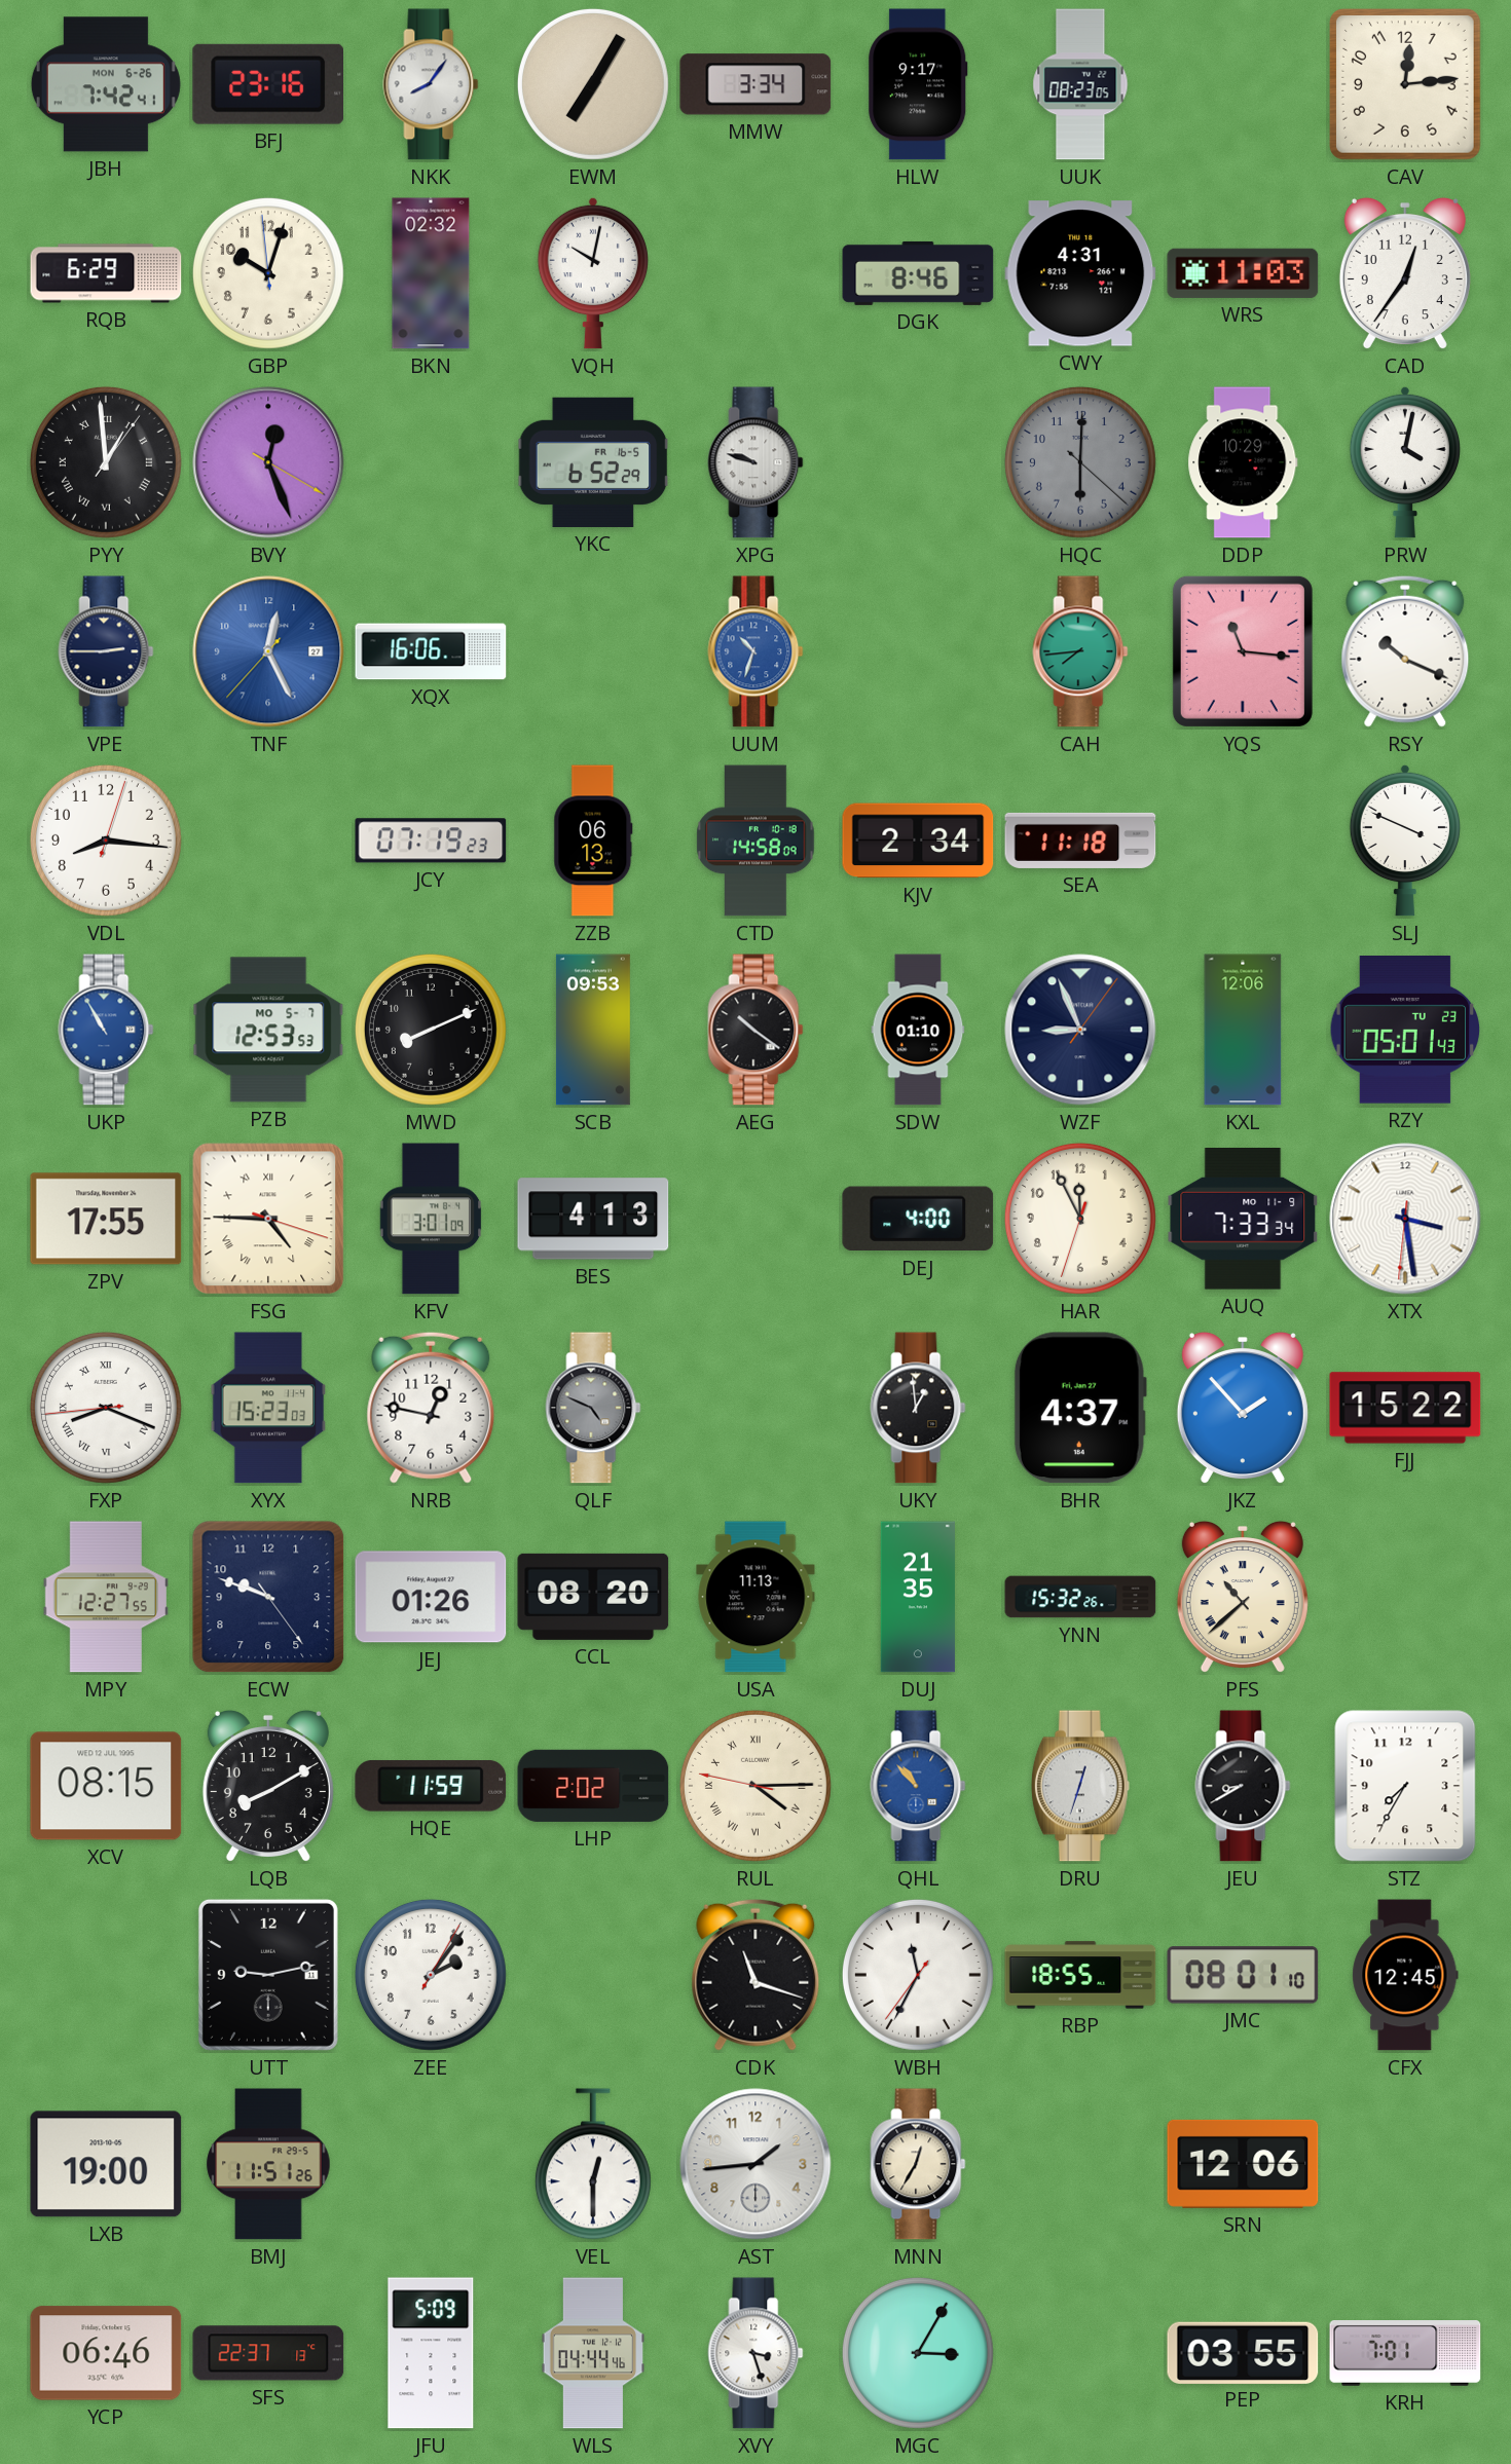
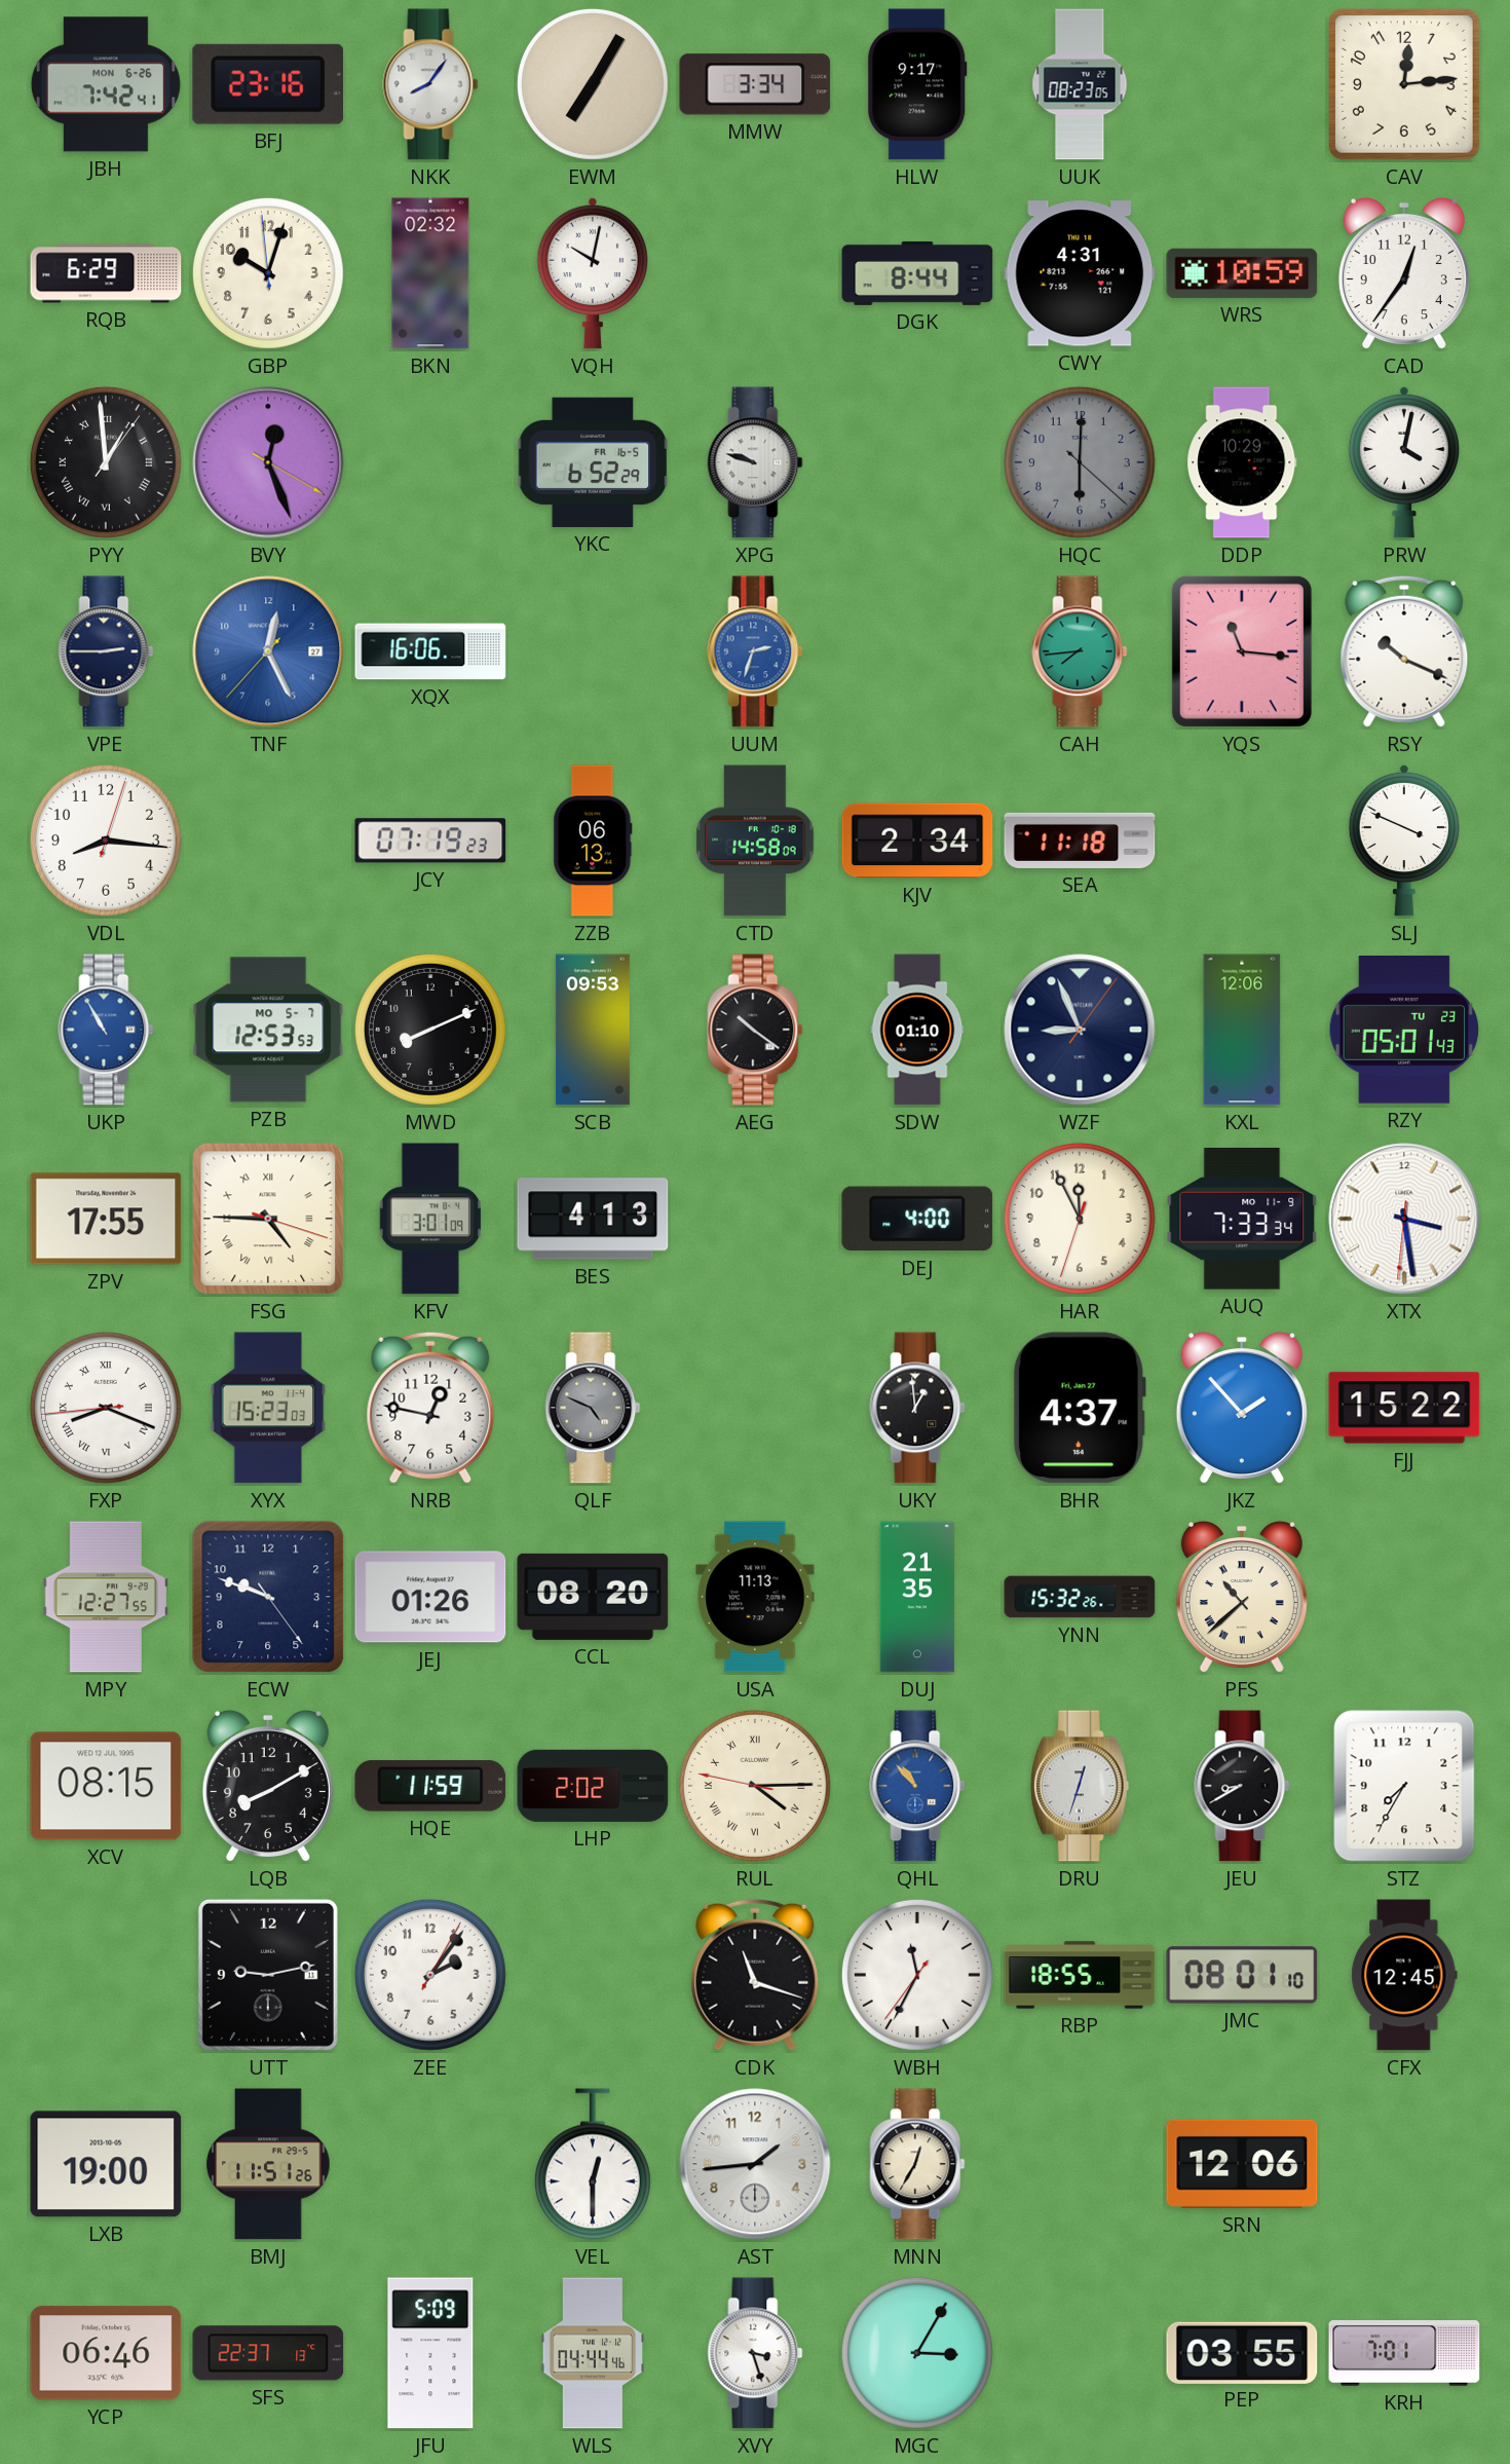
DGK: 8:46 -> 8:44 (917, 273)
WRS: 11:03 -> 10:59 (1242, 273)
UUM: 10:33 -> 2:33 (755, 651)
